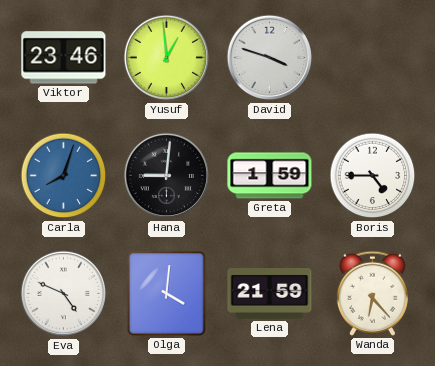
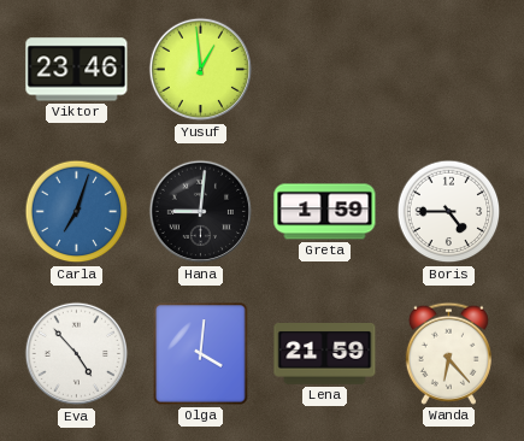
David: 3:48 -> none (270, 58)
Carla: 8:03 -> 7:03 (77, 212)
Eva: 4:49 -> 4:53 (77, 354)
